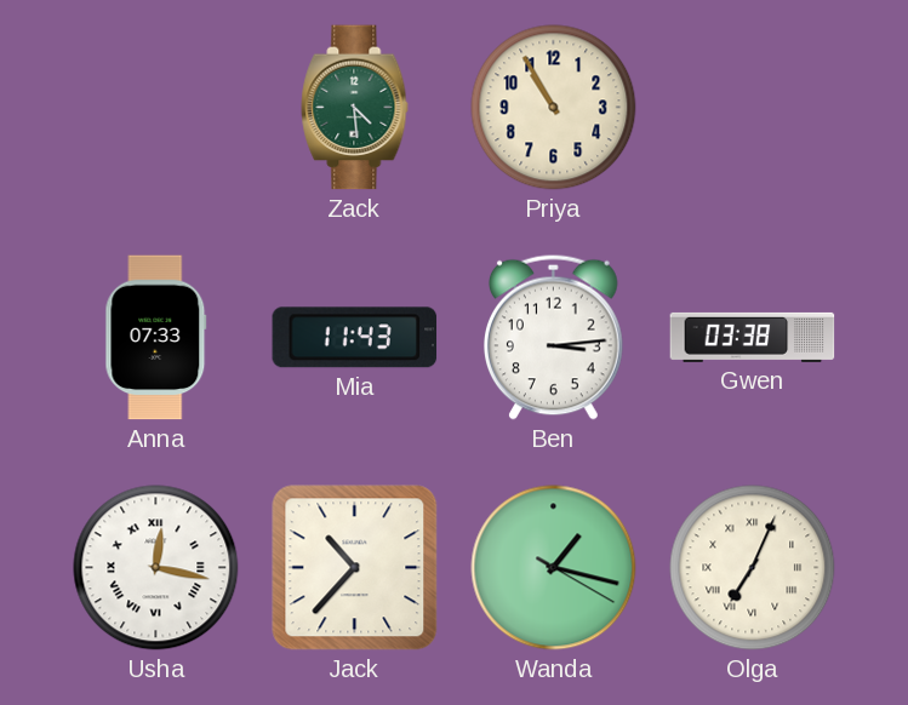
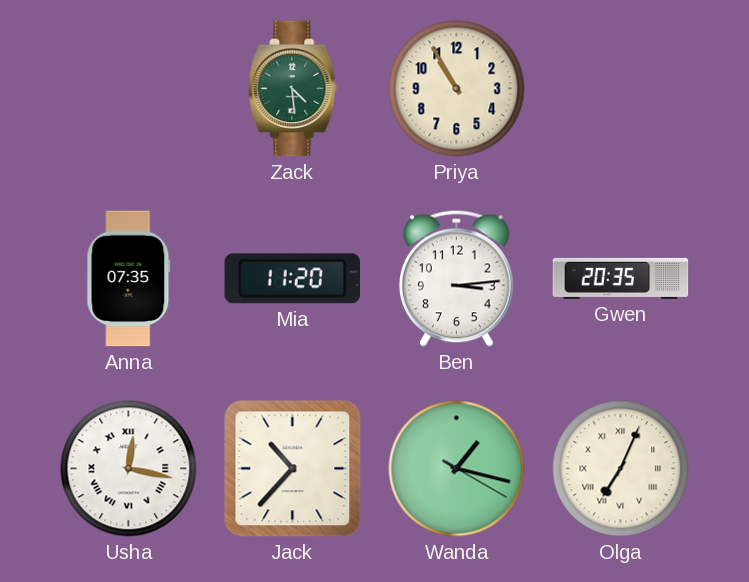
Anna: 07:33 -> 07:35 (129, 279)
Mia: 11:43 -> 11:20 (293, 279)
Gwen: 03:38 -> 20:35 (621, 278)
